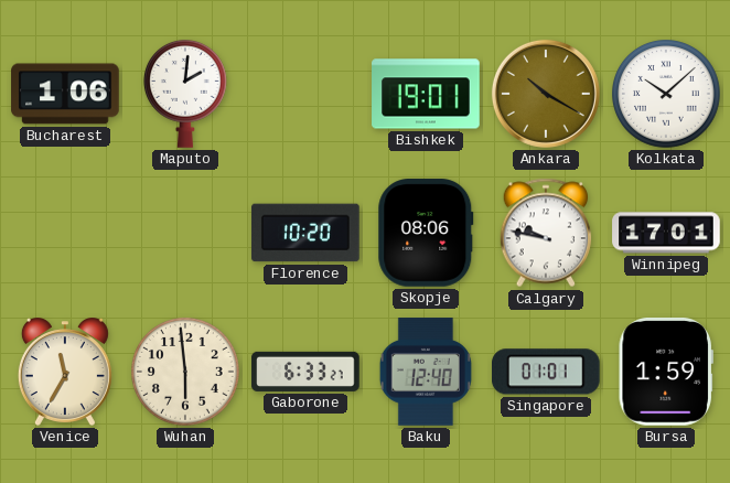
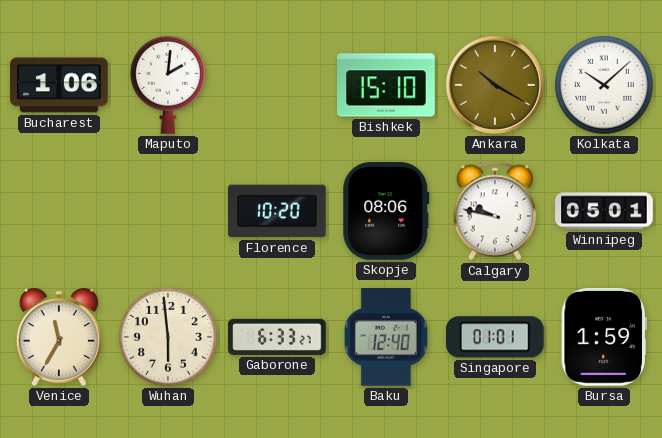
Bishkek: 19:01 -> 15:10 (386, 85)
Winnipeg: 17:01 -> 05:01 (604, 211)
